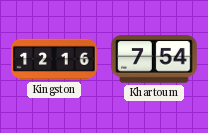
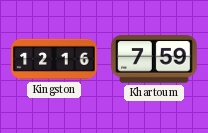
Khartoum: 7:54 -> 7:59 (154, 59)
